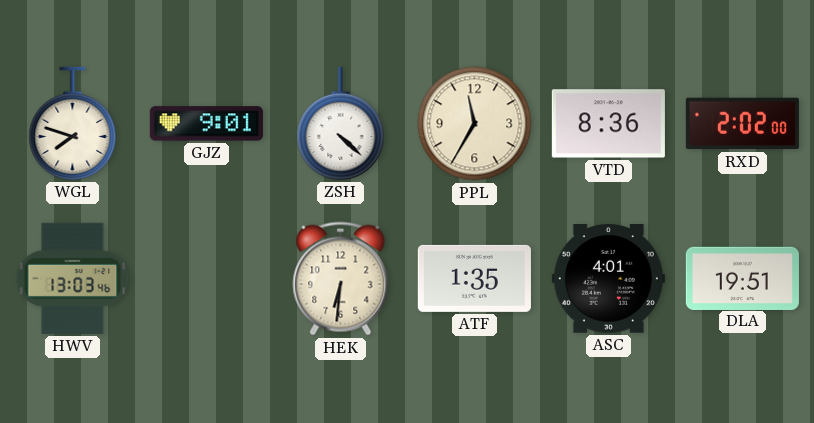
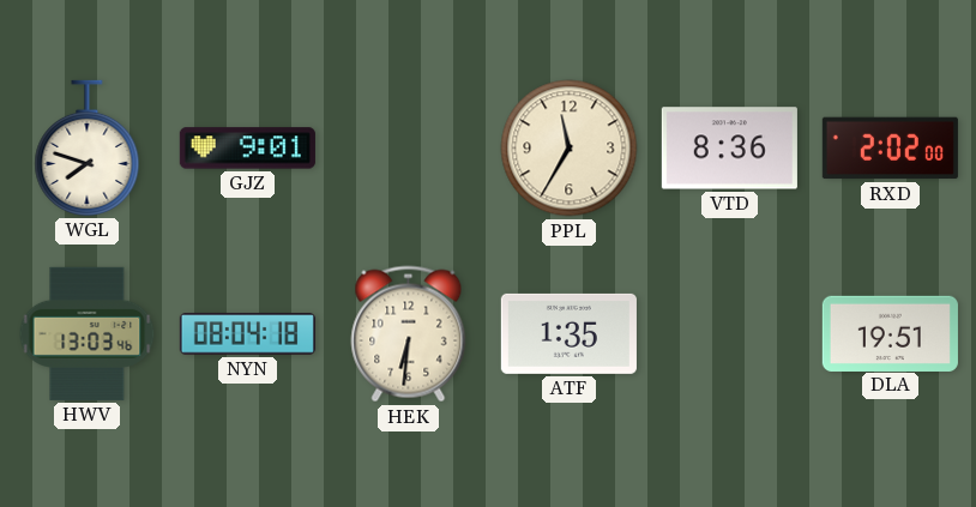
ZSH: 4:22 -> none (341, 123)
NYN: none -> 08:04 (247, 334)
ASC: 4:01 -> none (608, 279)
